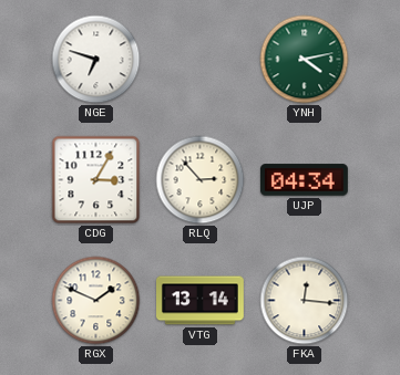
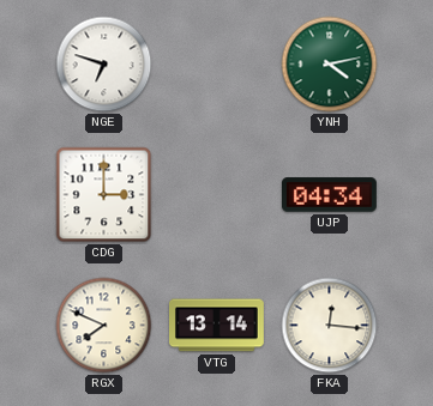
CDG: 3:05 -> 3:00 (104, 195)
RLQ: 2:53 -> none (201, 180)
RGX: 1:49 -> 7:49 (104, 326)
